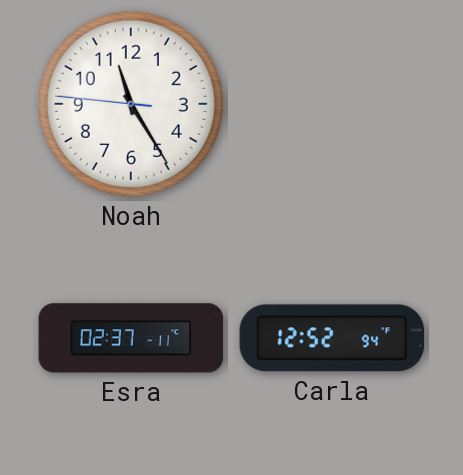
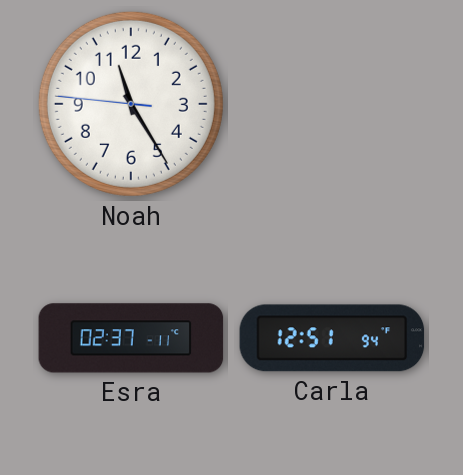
Carla: 12:52 -> 12:51 (332, 338)
